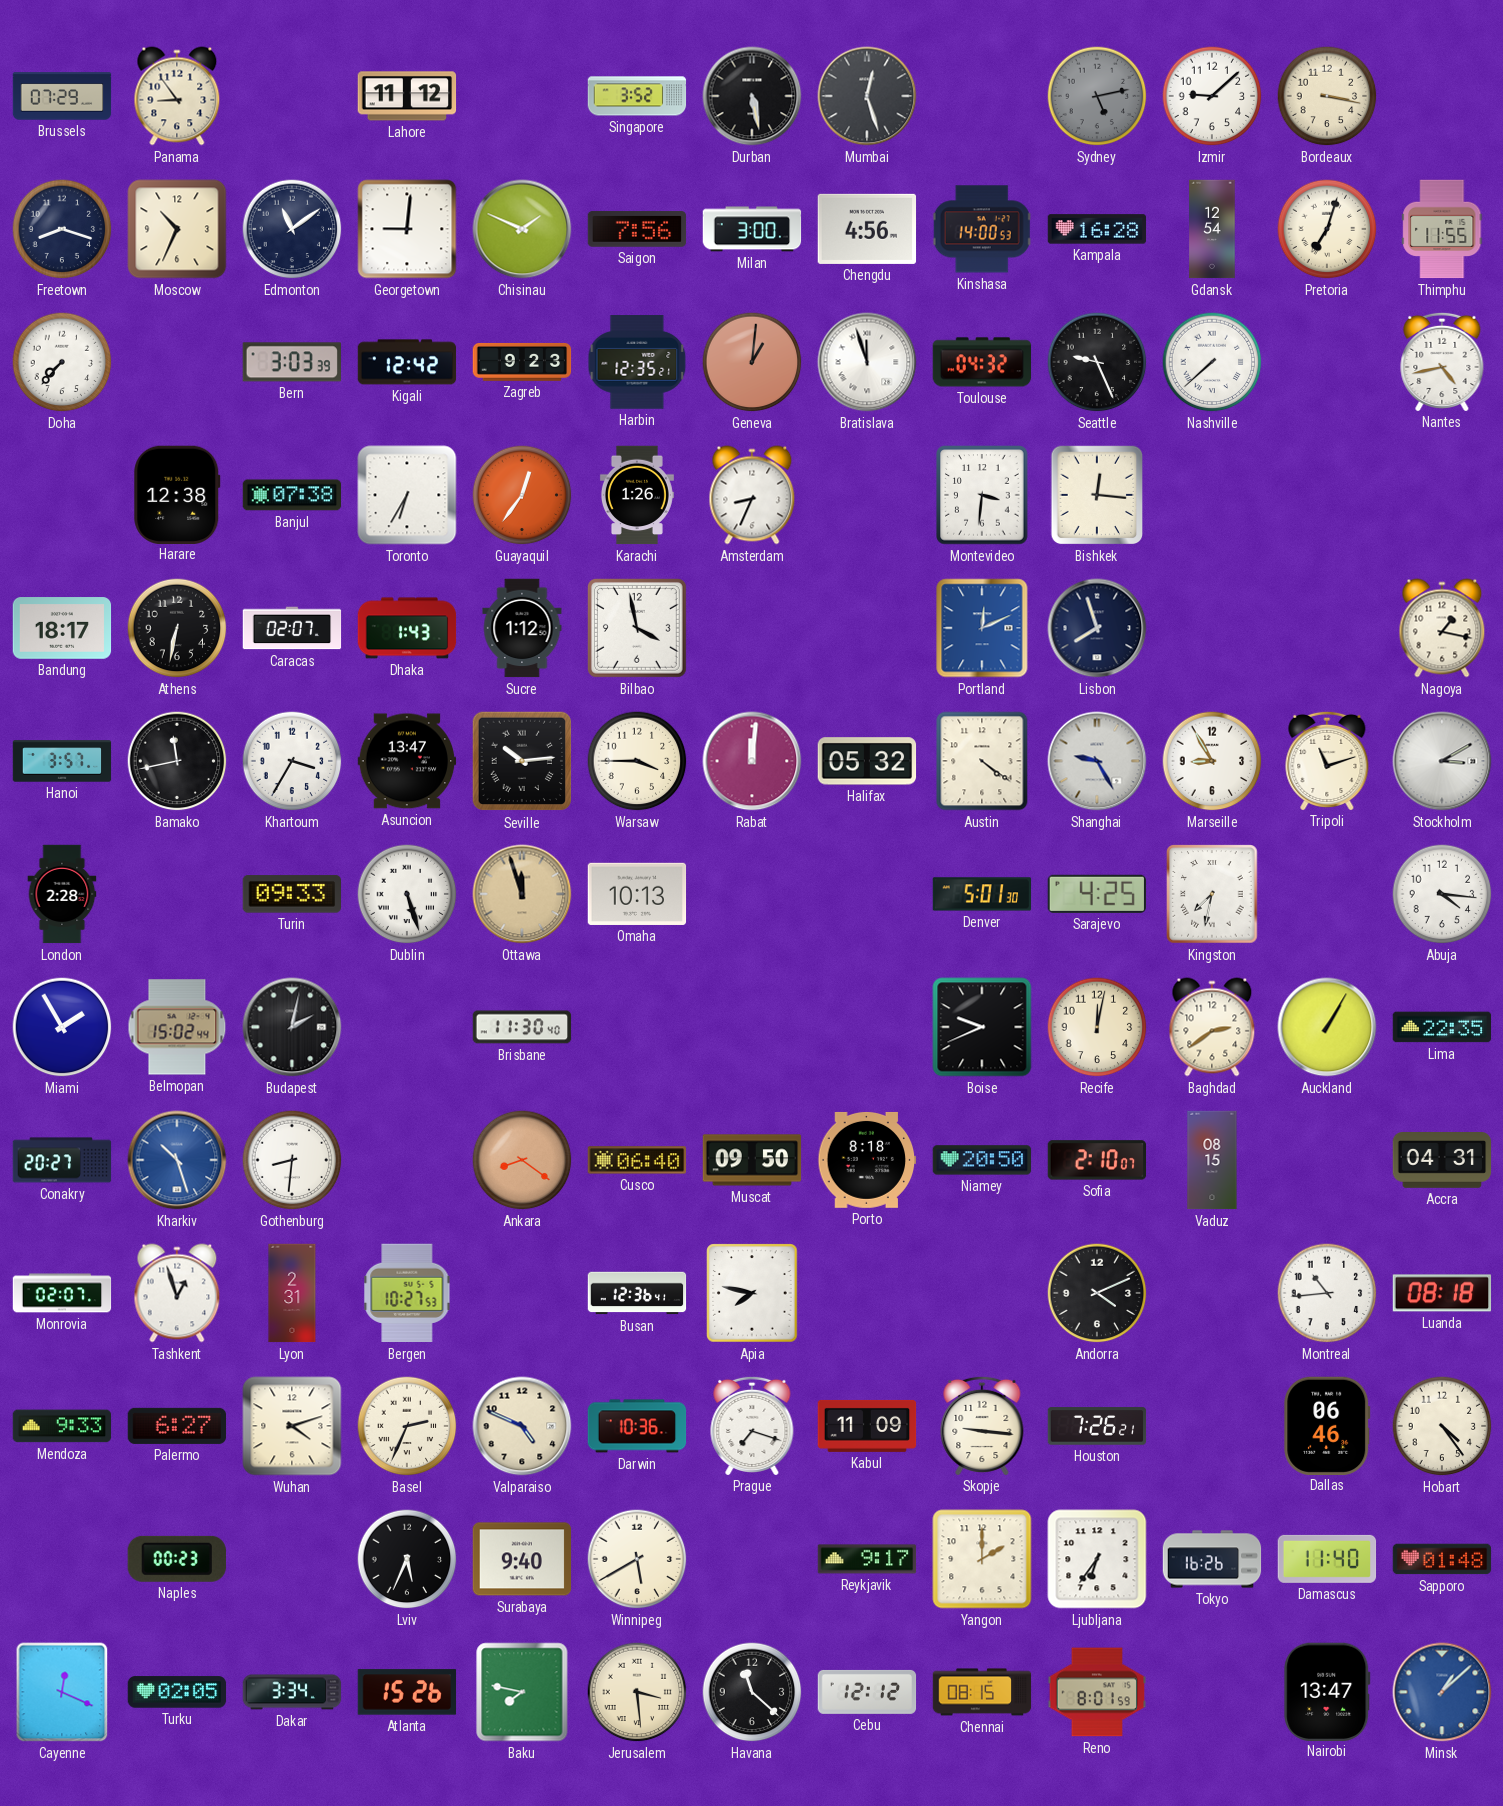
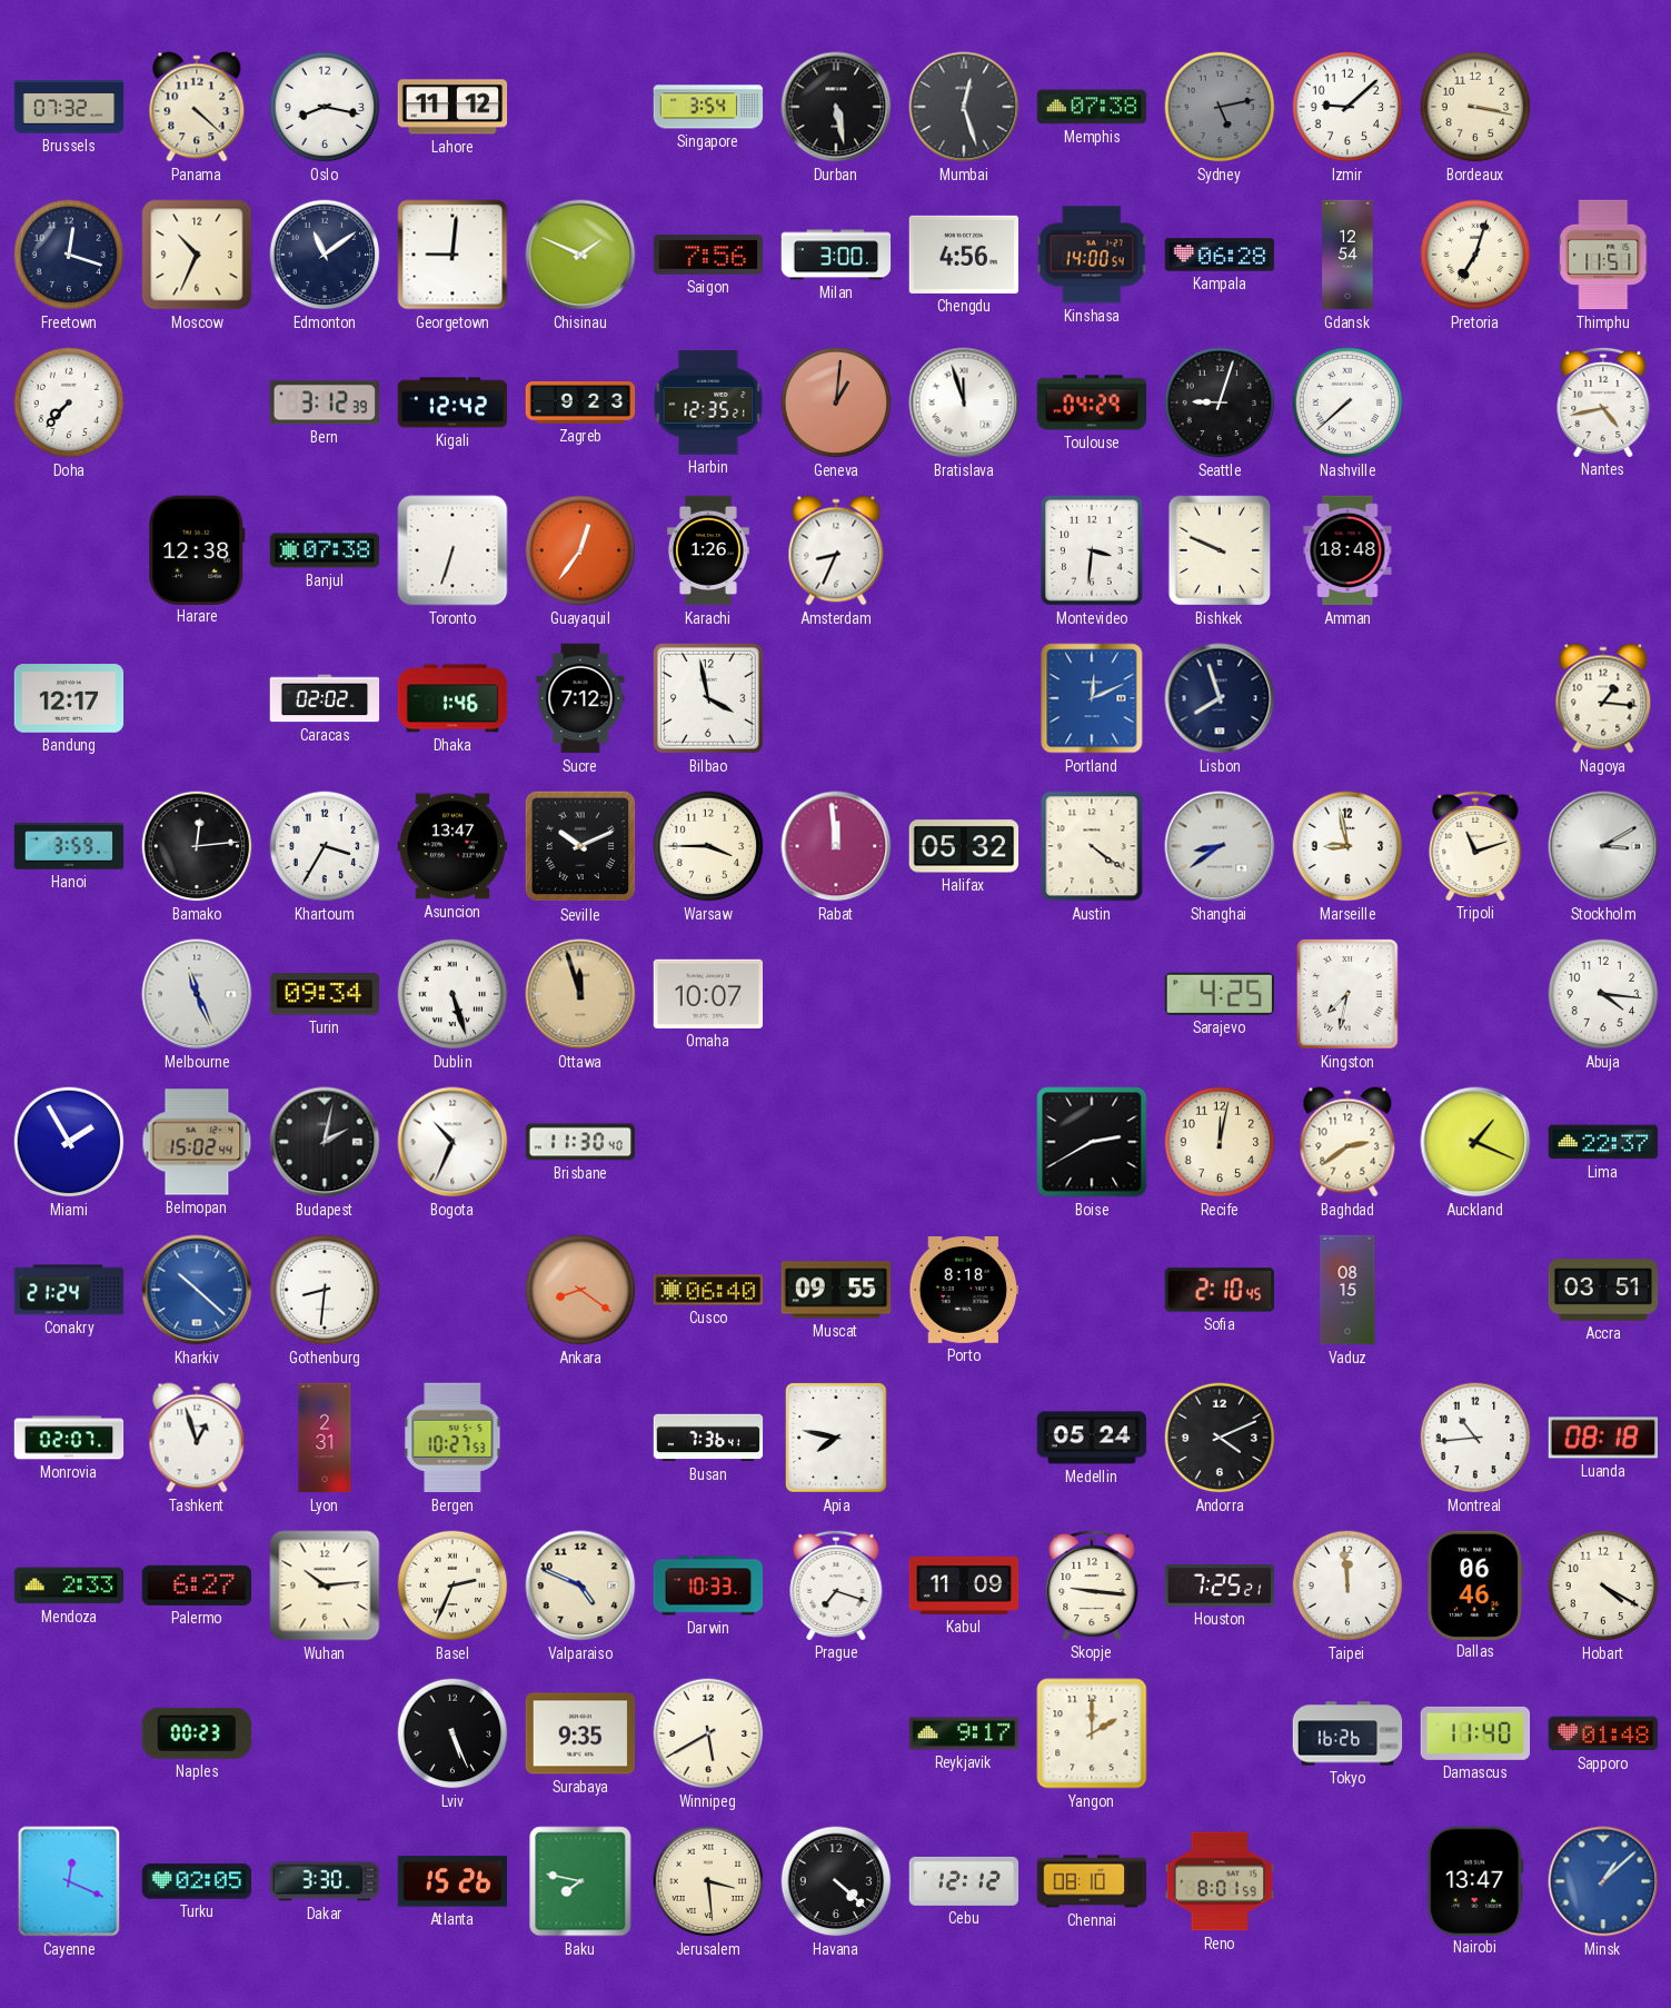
Brussels: 07:29 -> 07:32 (69, 107)
Panama: 8:54 -> 4:22 (197, 107)
Oslo: none -> 8:17 (325, 107)
Singapore: 3:52 -> 3:54 (708, 107)
Memphis: none -> 07:38 (1092, 107)
Freetown: 8:18 -> 12:18 (69, 255)
Kinshasa: 14:00:53 -> 14:00:54 (1092, 255)
Kampala: 16:28 -> 06:28 (1220, 255)
Thimphu: 11:55 -> 11:51 (1603, 255)
Bern: 3:03 -> 3:12 (324, 402)
Toulouse: 04:32 -> 04:29 (1092, 402)
Seattle: 9:26 -> 9:03 (1220, 402)
Toronto: 6:35 -> 6:33 (452, 550)
Bishkek: 12:16 -> 9:49 (1220, 550)
Amman: none -> 18:48 (1347, 550)
Bandung: 18:17 -> 12:17 (69, 698)
Athens: 6:32 -> none (177, 628)
Caracas: 02:07 -> 02:02 (325, 698)
Dhaka: 1:43 -> 1:46 (452, 698)
Sucre: 1:12 -> 7:12 (580, 698)
Nagoya: 1:17 -> 1:16 (1603, 698)
Hanoi: 3:57 -> 3:59 (69, 846)
Bamako: 11:43 -> 12:14 (197, 846)
Seville: 10:14 -> 10:11 (580, 846)
Rabat: 12:01 -> 11:59 (836, 846)
Shanghai: 9:25 -> 8:39 (1220, 846)
Marseille: 8:55 -> 8:58 (1347, 846)
London: 2:28 -> none (62, 894)
Melbourne: none -> 11:26 (197, 994)
Turin: 09:33 -> 09:34 (324, 994)
Omaha: 10:13 -> 10:07 (708, 994)
Denver: 5:01 -> none (982, 894)
Bogota: none -> 10:34 (452, 1142)
Boise: 9:41 -> 2:40 (1092, 1142)
Auckland: 1:05 -> 1:19 (1475, 1142)
Lima: 22:35 -> 22:37 (1603, 1142)
Conakry: 20:27 -> 21:24 (69, 1290)
Kharkiv: 10:27 -> 10:22 (197, 1290)
Muscat: 09:50 -> 09:55 (836, 1290)
Niamey: 20:50 -> none (982, 1160)
Sofia: 2:10:07 -> 2:10:45 (1220, 1290)
Accra: 04:31 -> 03:51 (1603, 1291)
Busan: 12:36 -> 7:36 (708, 1438)
Medellin: none -> 05:24 (1092, 1438)
Mendoza: 9:33 -> 2:33 (69, 1585)
Wuhan: 4:12 -> 10:14 (325, 1585)
Darwin: 10:36 -> 10:33 (708, 1585)
Houston: 7:26 -> 7:25 (1220, 1585)
Taipei: none -> 11:59 (1347, 1585)
Hobart: 4:24 -> 4:20 (1603, 1585)
Lviv: 5:34 -> 5:26 (452, 1733)
Surabaya: 9:40 -> 9:35 (580, 1733)
Ljubljana: 6:36 -> none (1097, 1559)
Dakar: 3:34 -> 3:30 (325, 1881)
Havana: 11:22 -> 4:22 (836, 1881)
Chennai: 08:15 -> 08:10 (1092, 1881)
